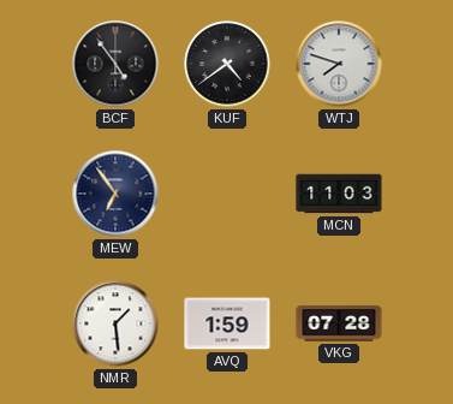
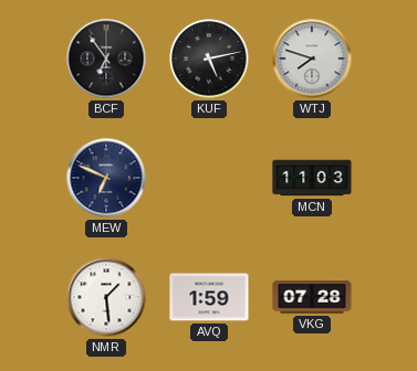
BCF: 4:54 -> 6:54 (106, 59)
KUF: 4:39 -> 5:13 (209, 59)
MEW: 6:54 -> 6:49 (106, 178)
